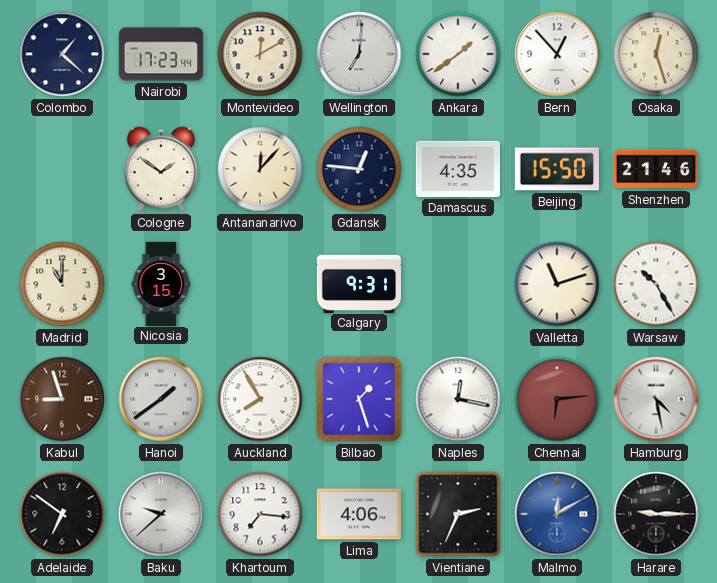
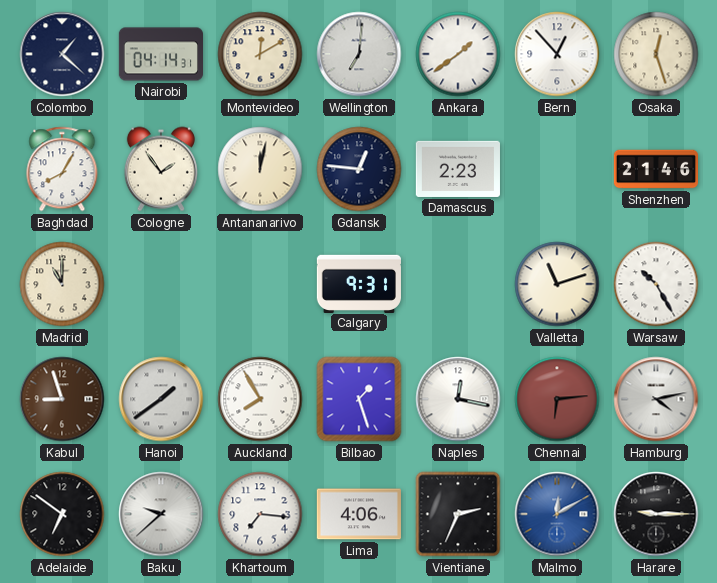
Nairobi: 17:23 -> 04:14 (160, 54)
Baghdad: none -> 8:05 (62, 169)
Cologne: 1:51 -> 1:54 (161, 169)
Antananarivo: 12:07 -> 12:02 (260, 169)
Damascus: 4:35 -> 2:23 (458, 169)
Beijing: 15:50 -> none (557, 169)
Nicosia: 3:15 -> none (161, 283)
Hamburg: 4:28 -> 4:13 (656, 399)
